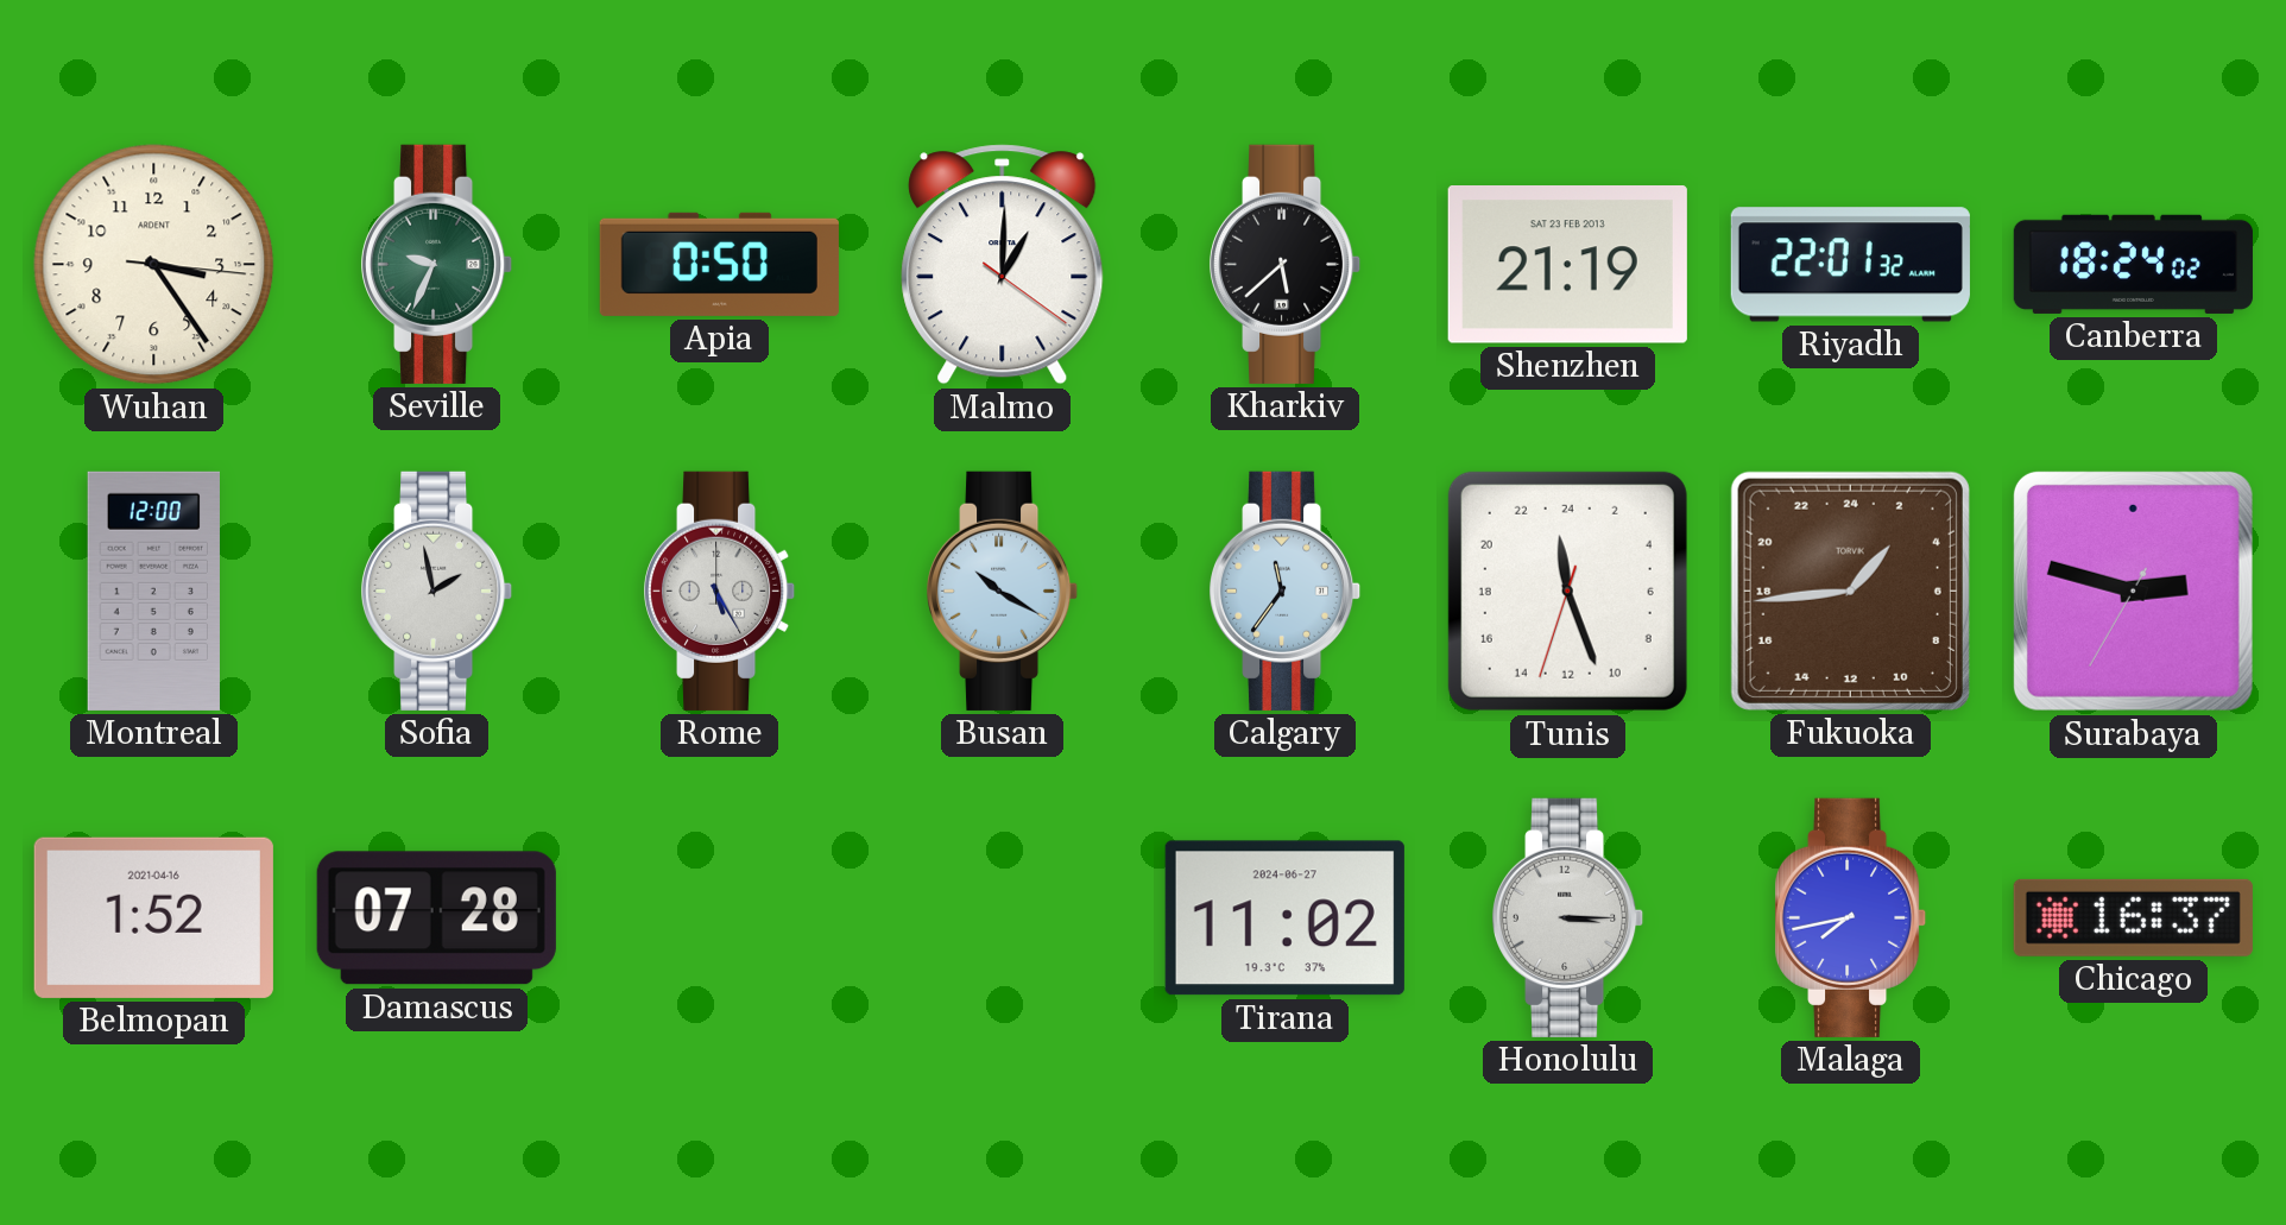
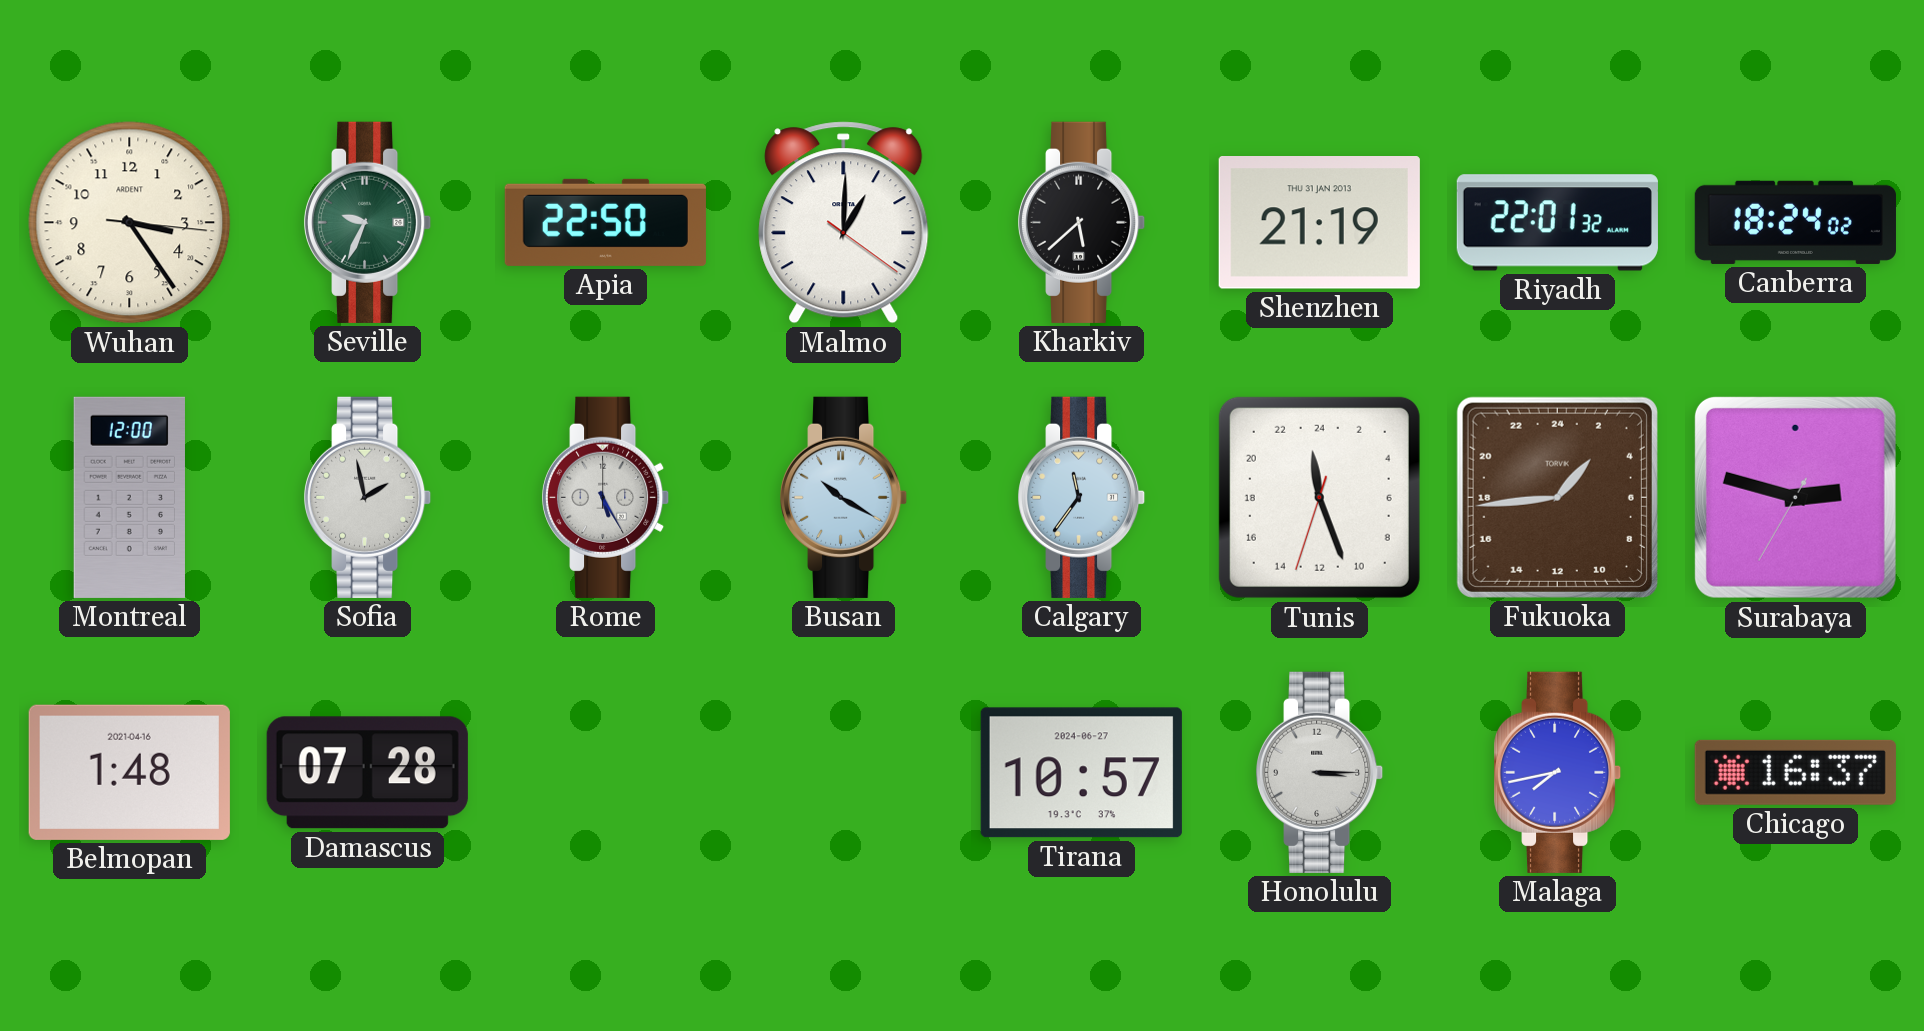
Apia: 0:50 -> 22:50 (605, 222)
Shenzhen date: SAT 23 FEB 2013 -> THU 31 JAN 2013 (1319, 223)
Belmopan: 1:52 -> 1:48 (129, 772)
Tirana: 11:02 -> 10:57 (1081, 773)
